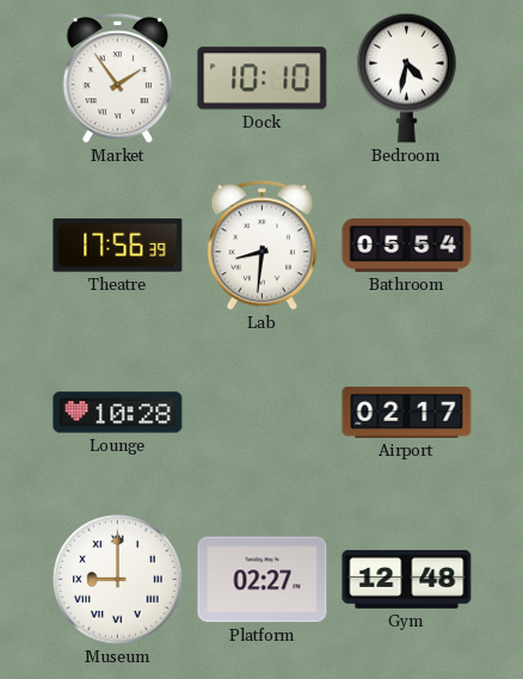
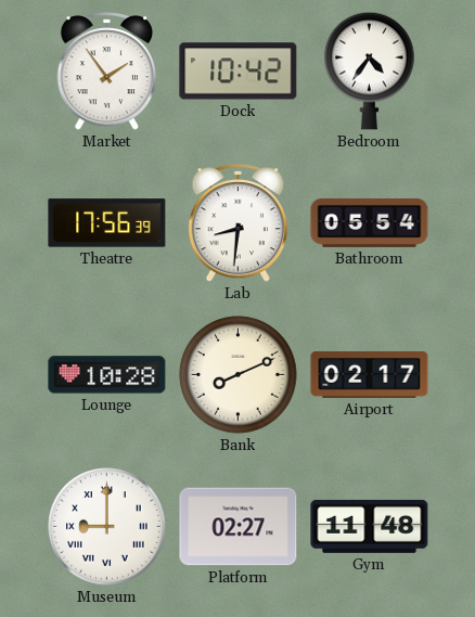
Dock: 10:10 -> 10:42 (239, 72)
Bedroom: 4:32 -> 4:36 (370, 70)
Bank: none -> 8:11 (239, 375)
Gym: 12:48 -> 11:48 (370, 526)
